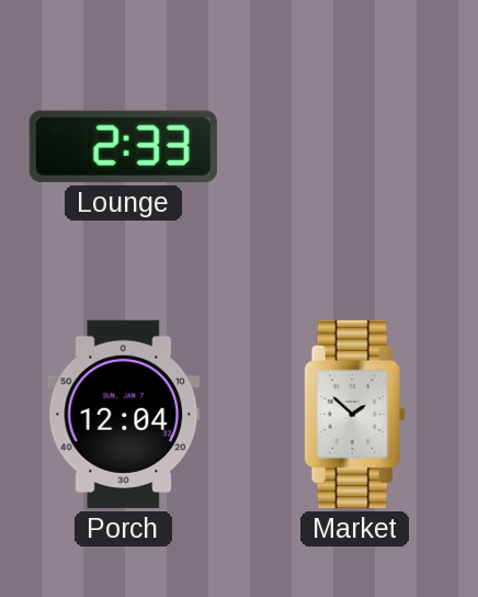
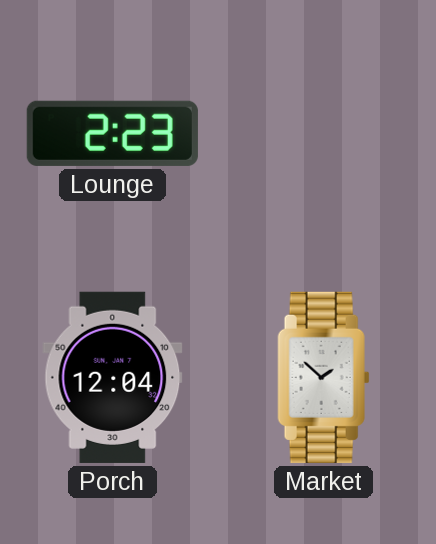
Lounge: 2:33 -> 2:23 (112, 133)
